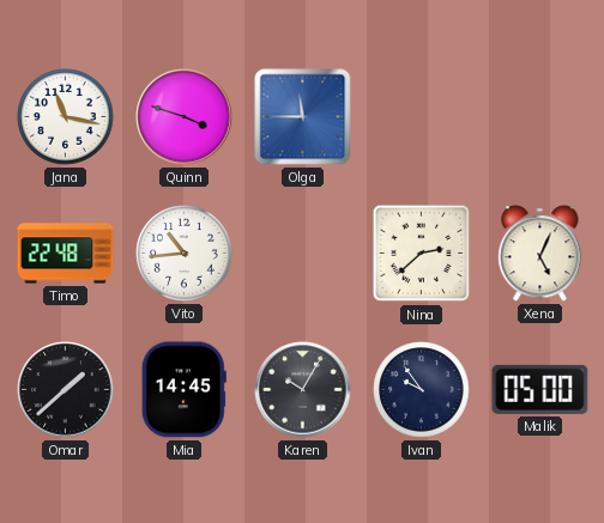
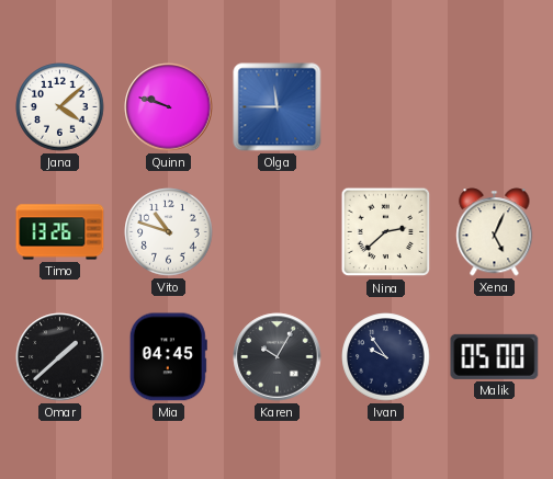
Jana: 11:17 -> 4:08 (60, 107)
Quinn: 3:48 -> 9:48 (169, 107)
Timo: 22:48 -> 13:26 (60, 232)
Vito: 10:44 -> 10:48 (169, 232)
Mia: 14:45 -> 04:45 (168, 357)
